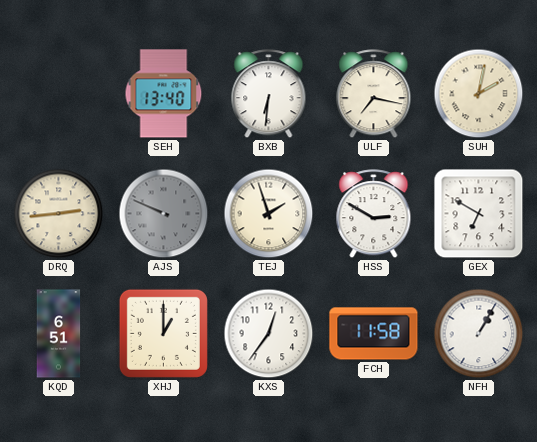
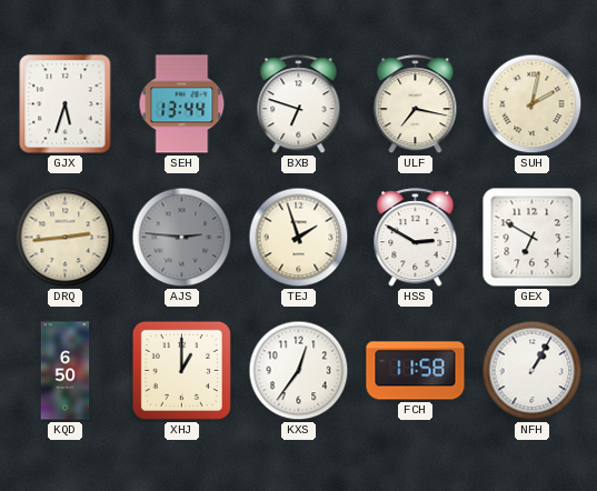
GJX: none -> 5:33 (66, 104)
SEH: 13:40 -> 13:44 (182, 104)
BXB: 6:31 -> 6:48 (299, 104)
AJS: 9:49 -> 2:46 (182, 238)
KQD: 6:51 -> 6:50 (66, 371)
